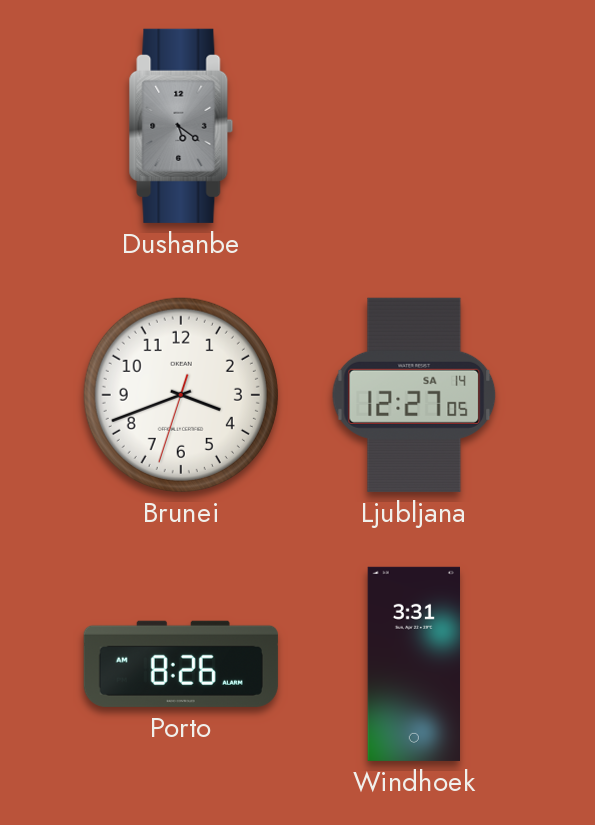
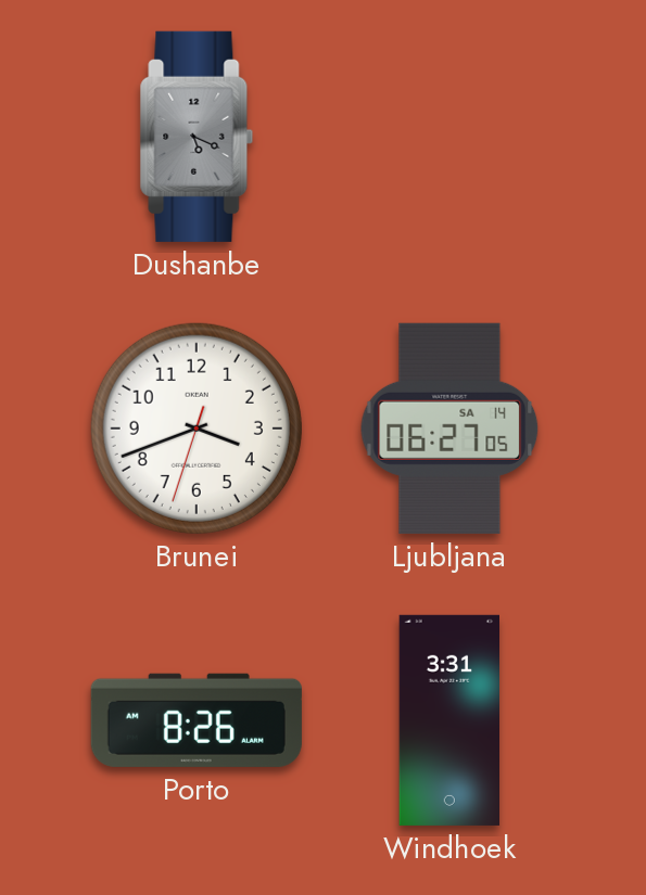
Dushanbe: 5:21 -> 5:19 (197, 137)
Ljubljana: 12:27 -> 06:27 (449, 429)
